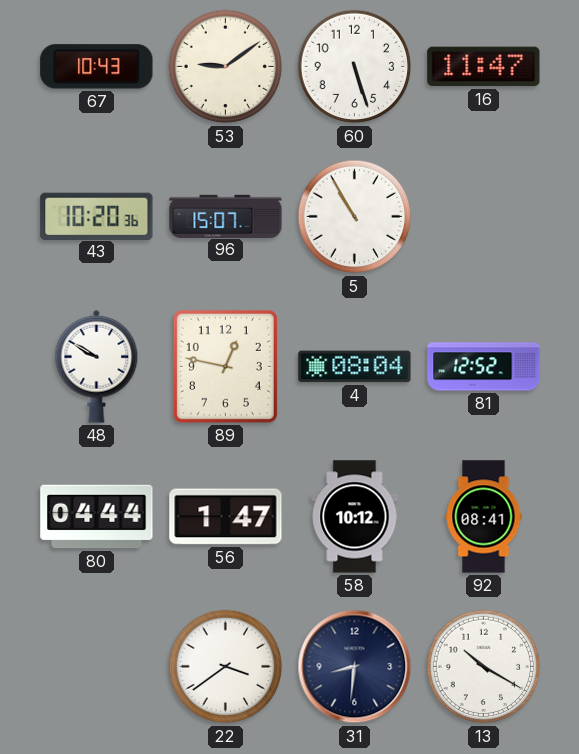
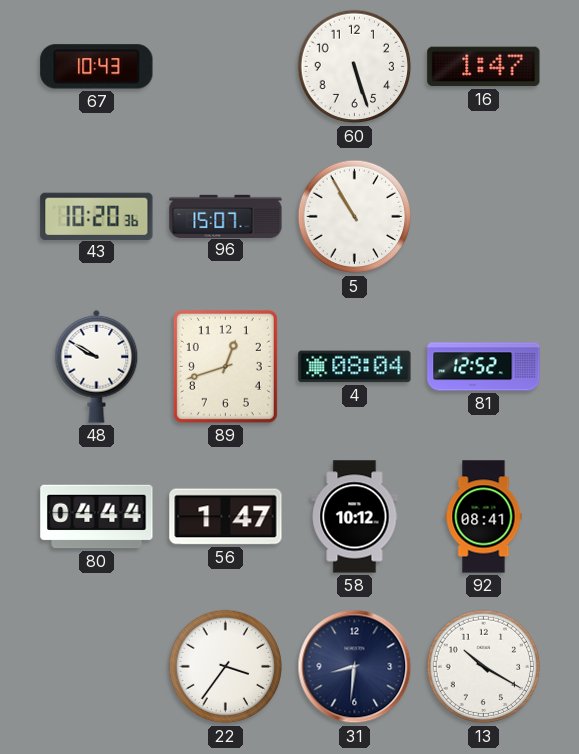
53: 9:09 -> none (226, 67)
16: 11:47 -> 1:47 (484, 67)
89: 12:47 -> 12:42 (225, 366)
22: 3:39 -> 3:36 (226, 667)
